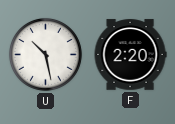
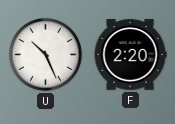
U: 10:28 -> 10:26 (45, 54)
